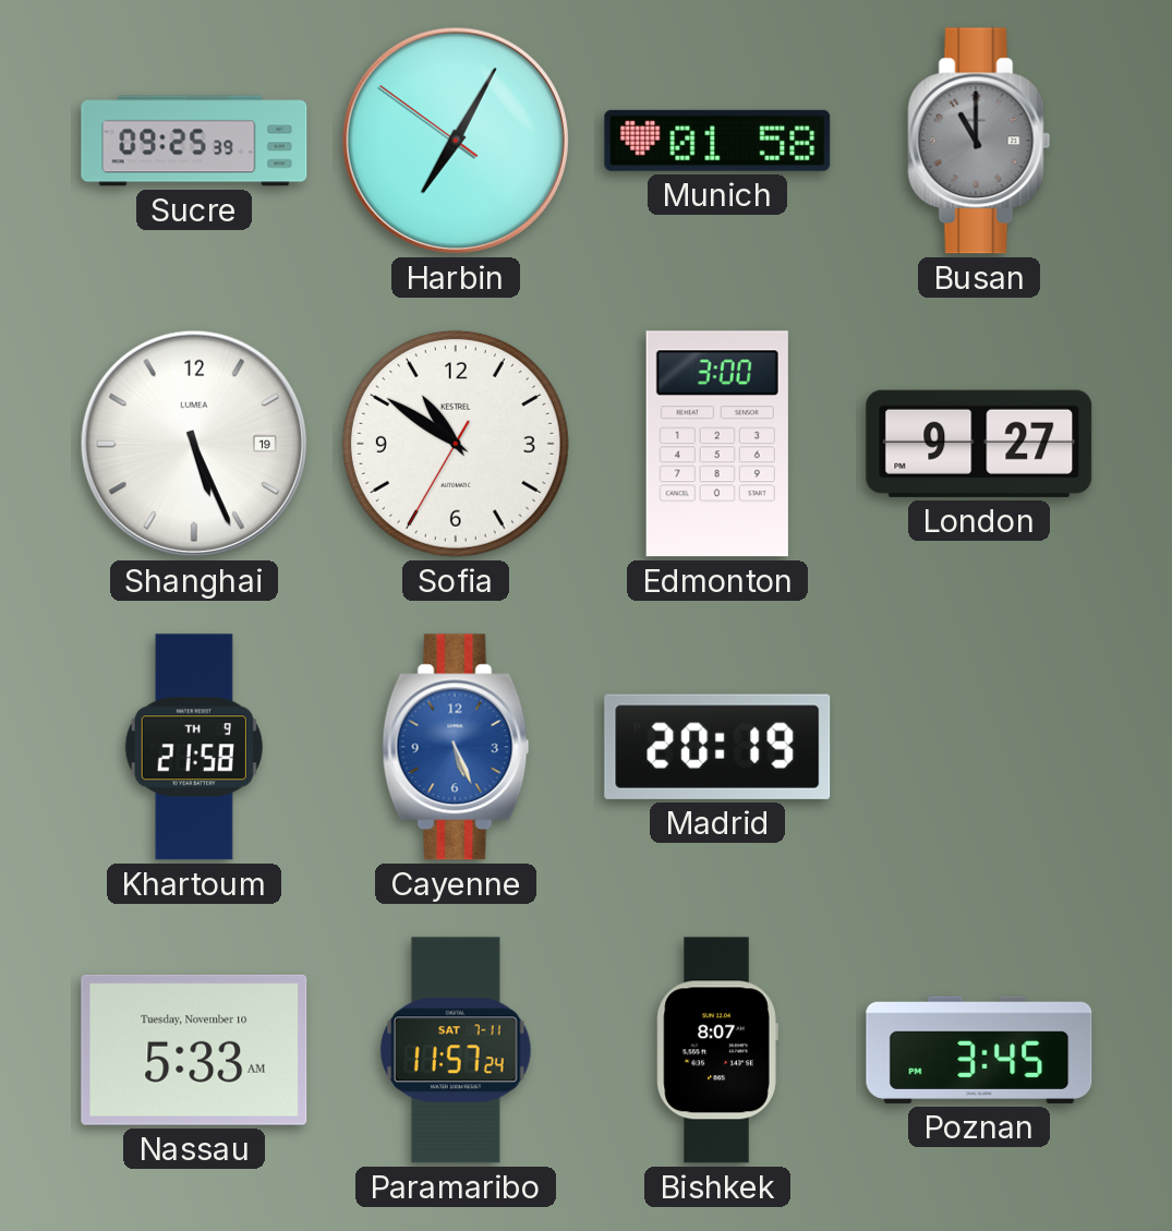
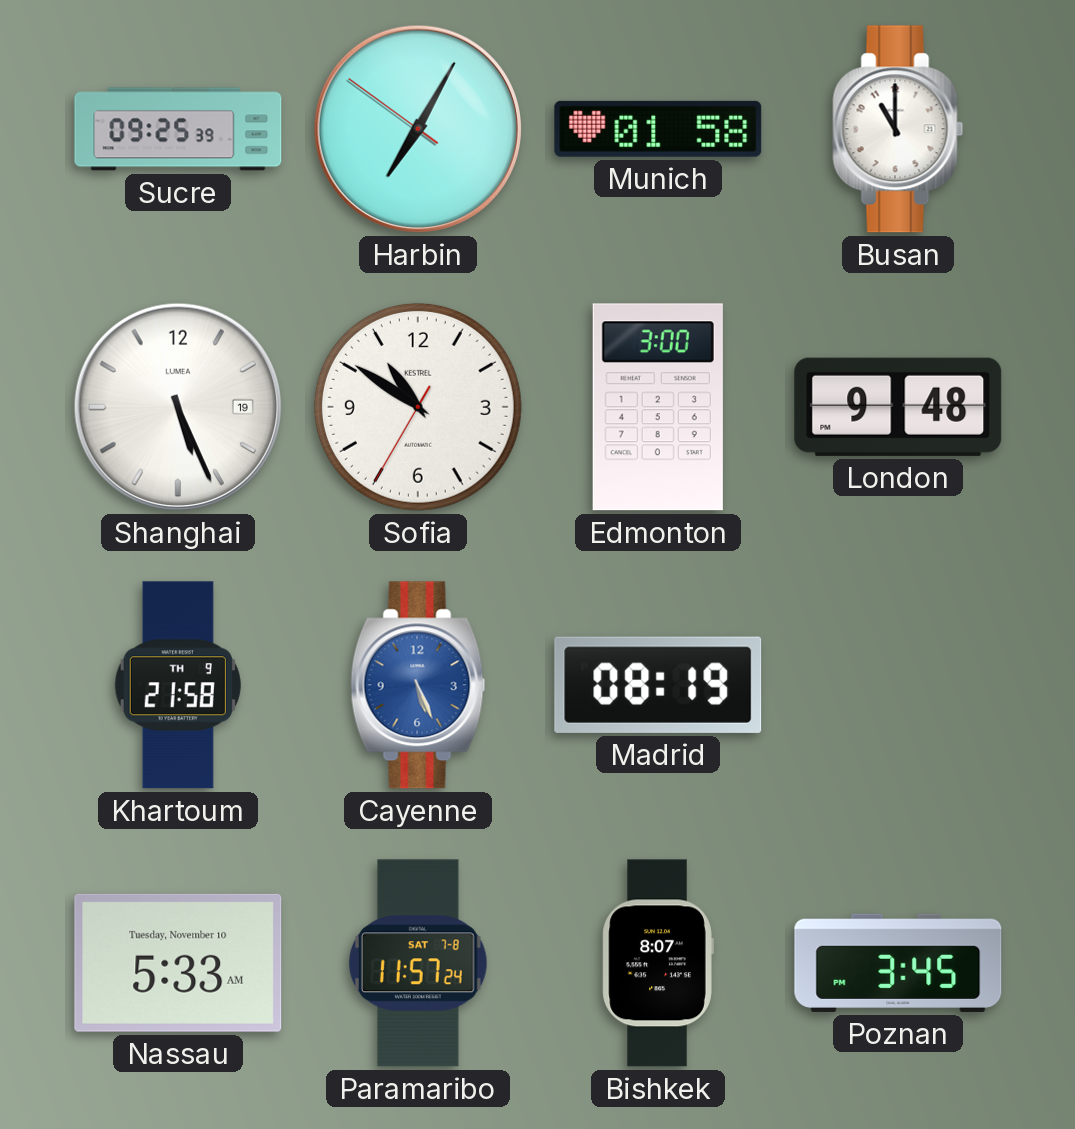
Busan dial: grey -> white (898, 129)
London: 9:27 -> 9:48 (898, 407)
Madrid: 20:19 -> 08:19 (658, 685)
Paramaribo date: SAT 7-11 -> SAT 7-8 (419, 963)
